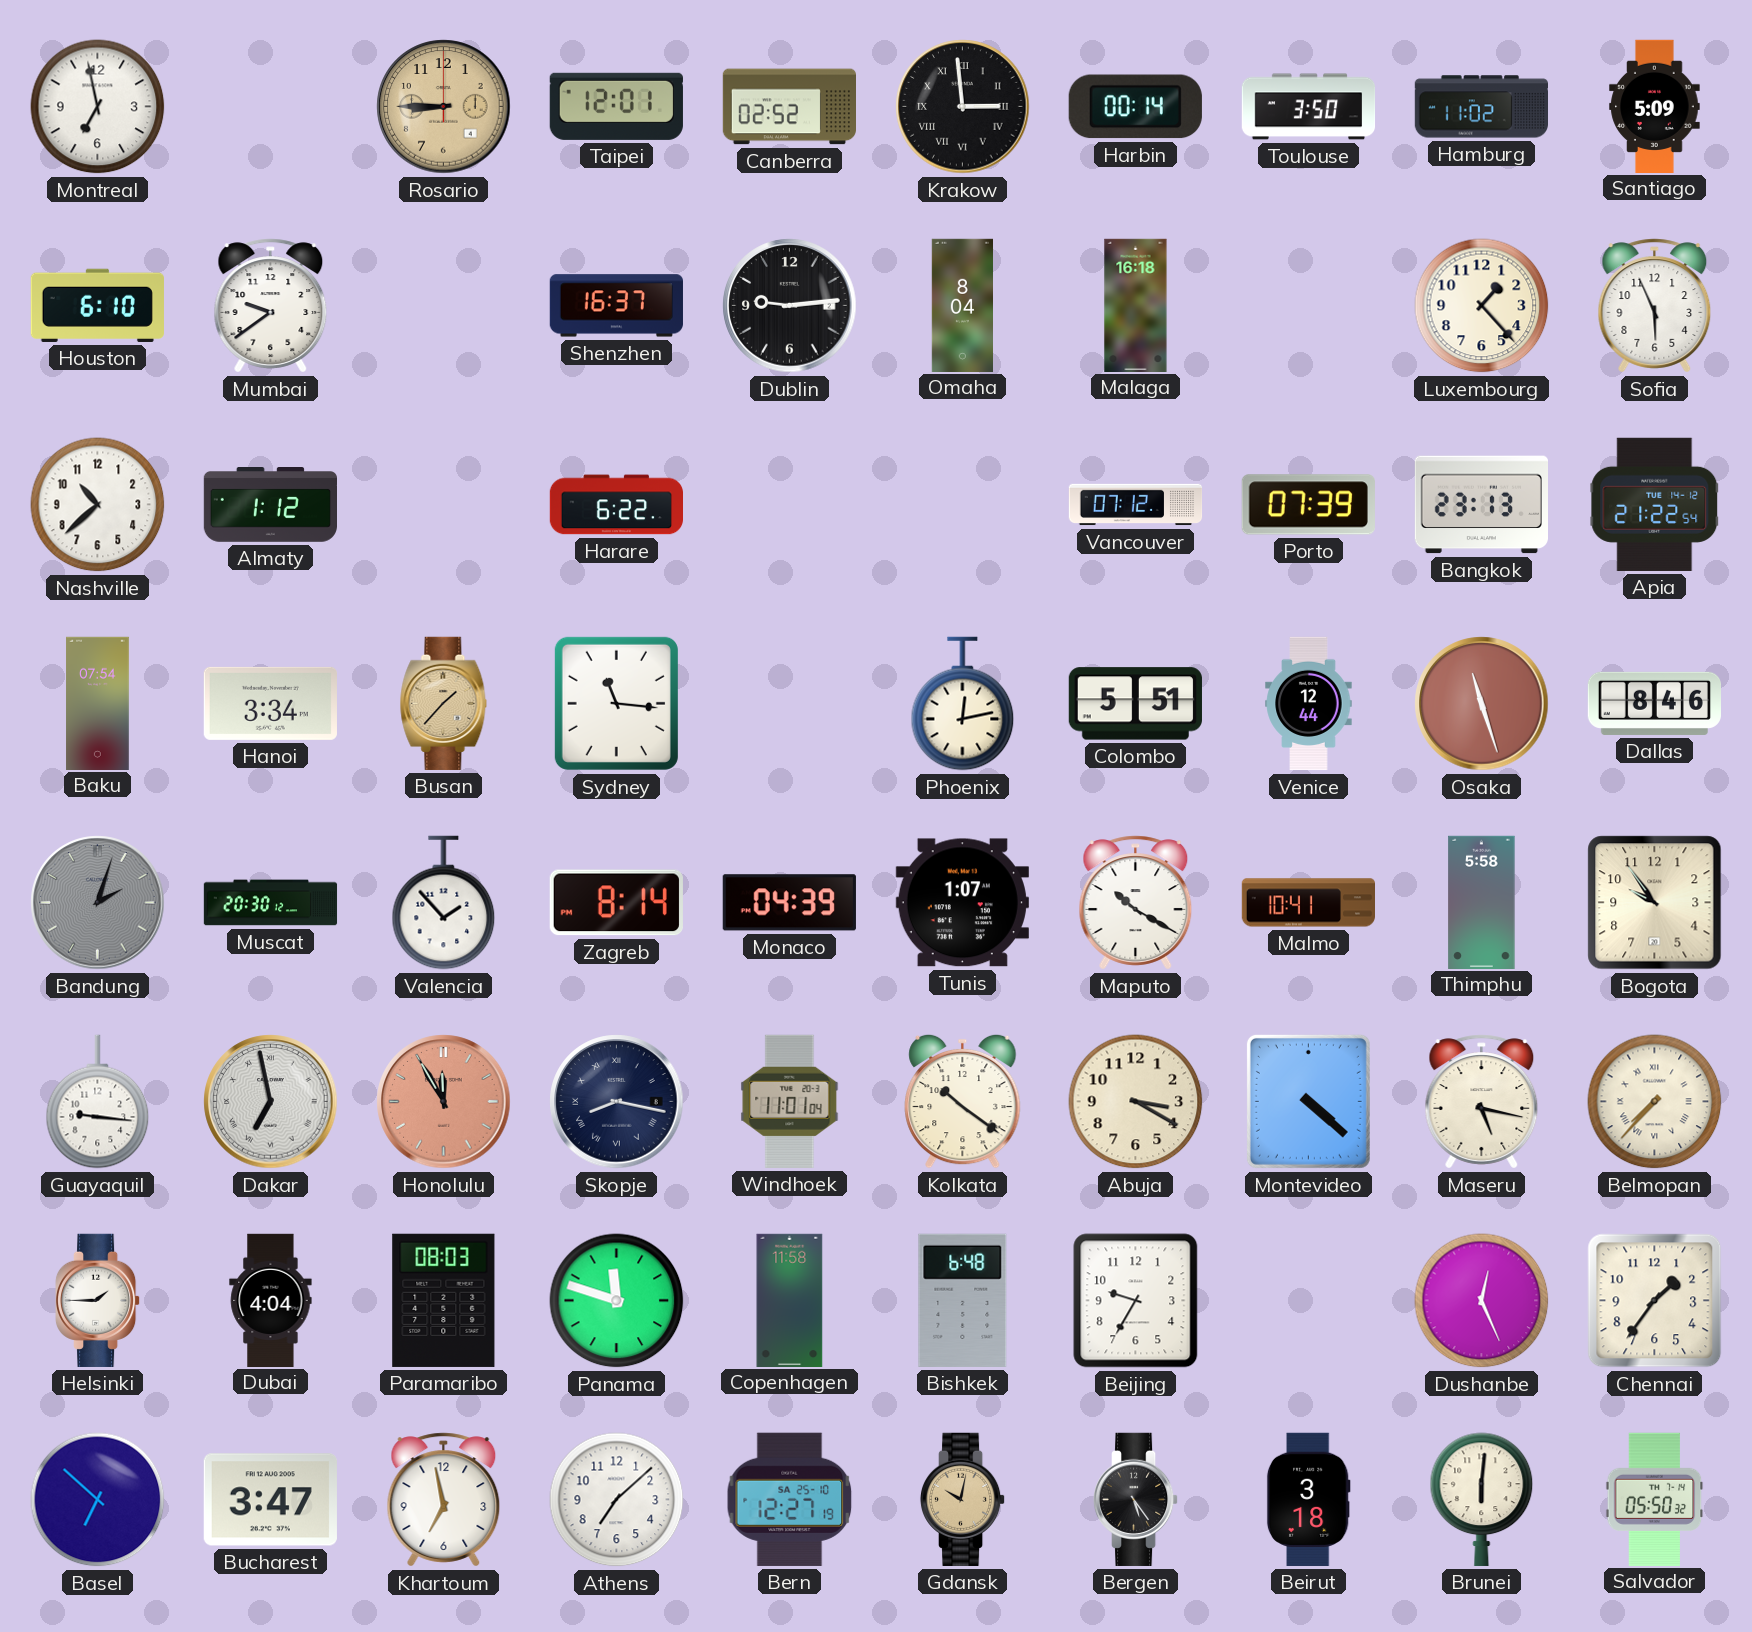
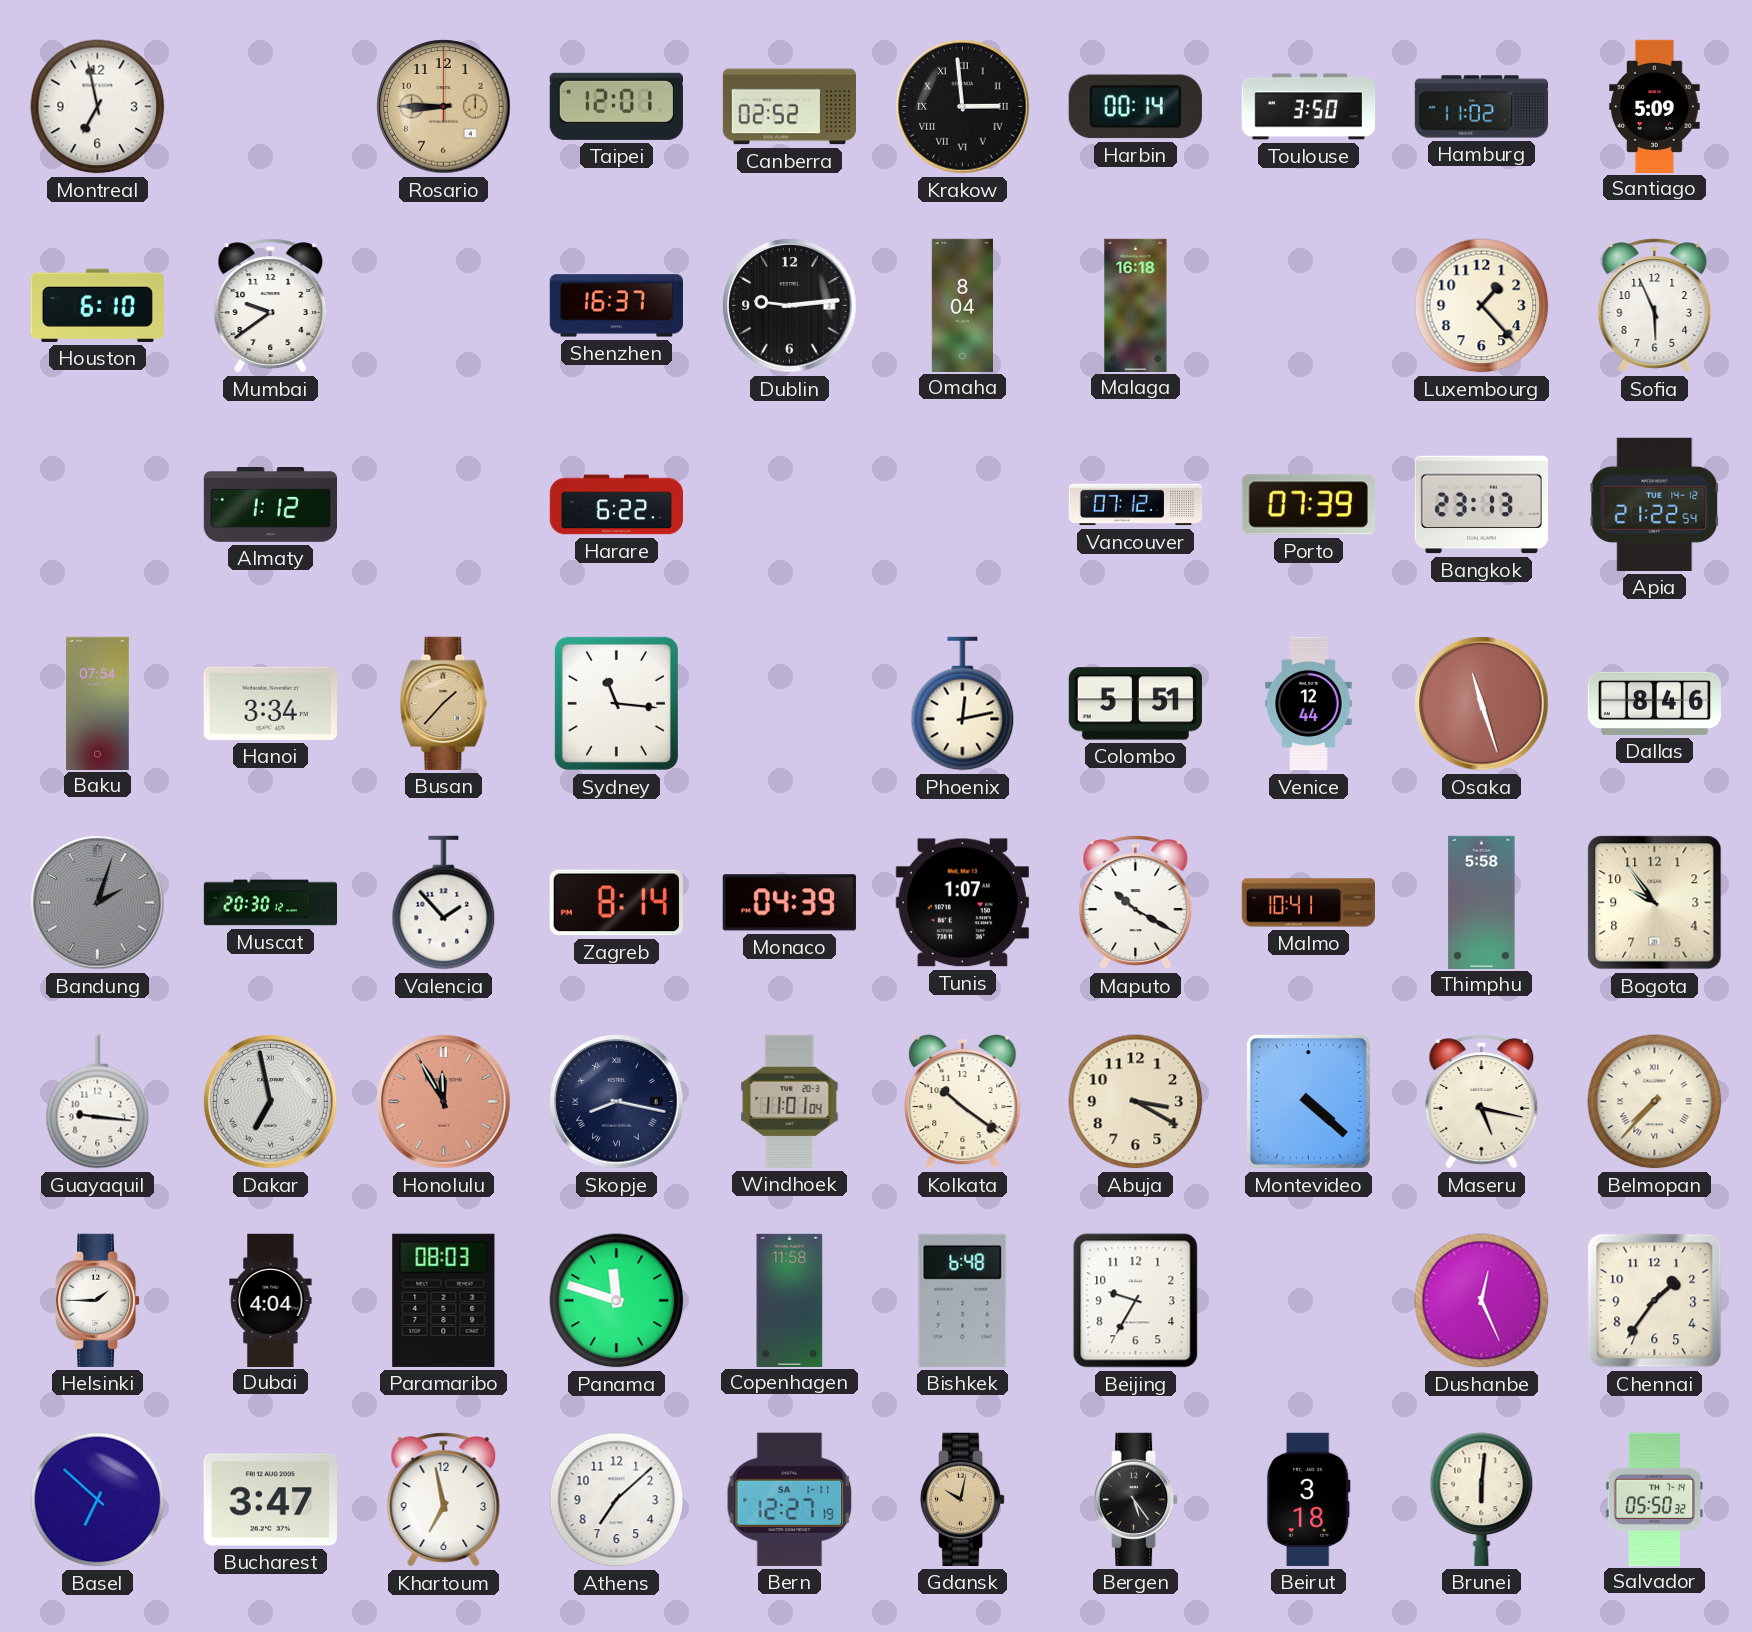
Nashville: 10:38 -> none (98, 505)
Bern date: SA 25-10 -> SA 1-11 (790, 1499)
